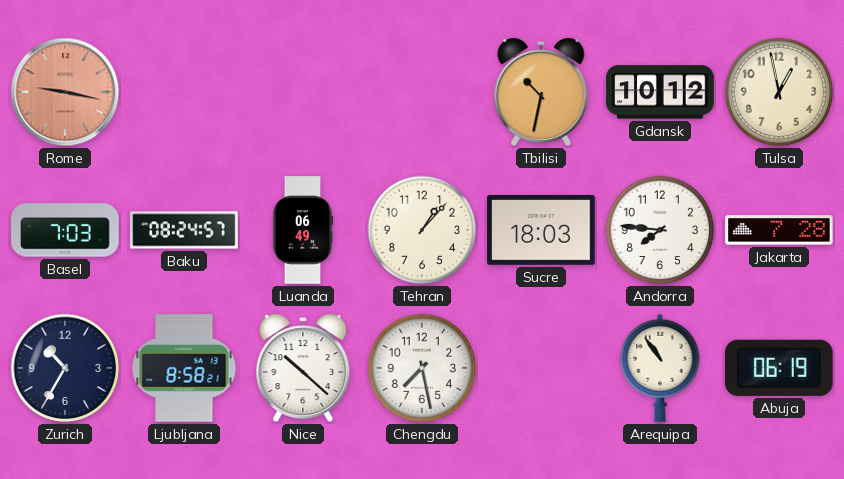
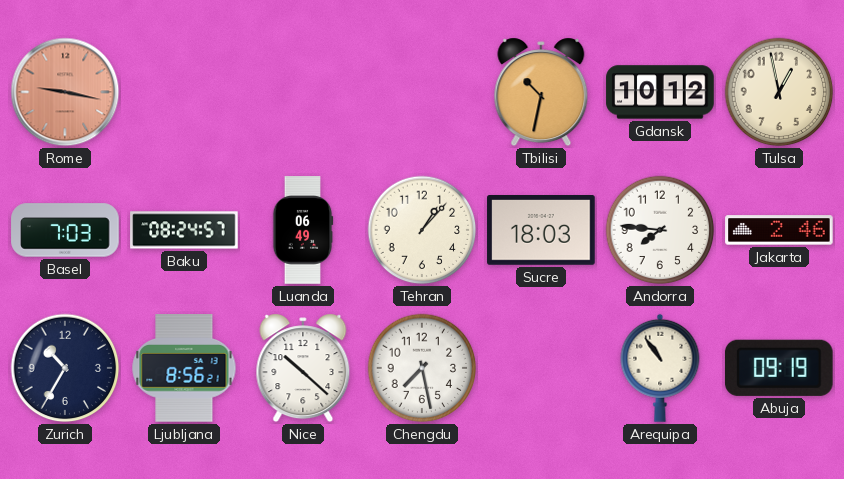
Jakarta: 7:28 -> 2:46 (779, 230)
Ljubljana: 8:58 -> 8:56 (184, 368)
Abuja: 06:19 -> 09:19 (779, 368)
